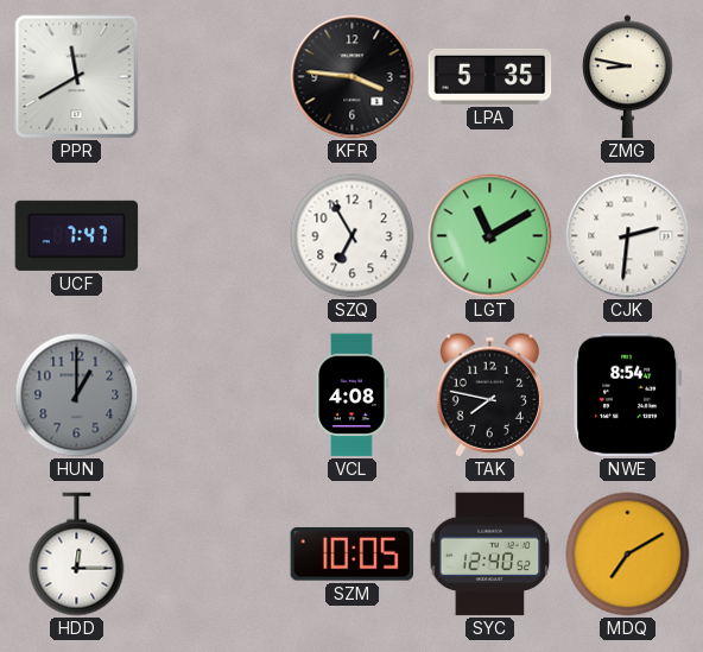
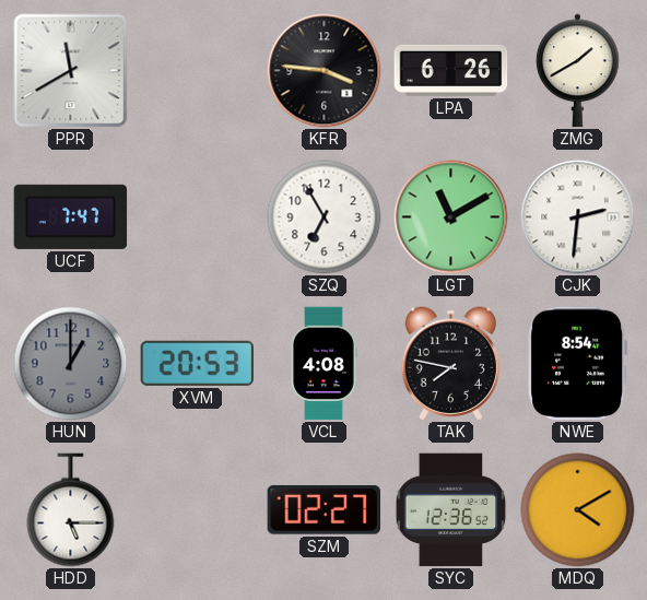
LPA: 5:35 -> 6:26 (451, 70)
ZMG: 8:47 -> 1:40 (578, 71)
XVM: none -> 20:53 (197, 363)
HDD: 12:15 -> 5:15 (71, 510)
SZM: 10:05 -> 02:27 (323, 509)
SYC: 12:40 -> 12:36 (451, 510)
MDQ: 7:10 -> 4:10 (578, 510)
